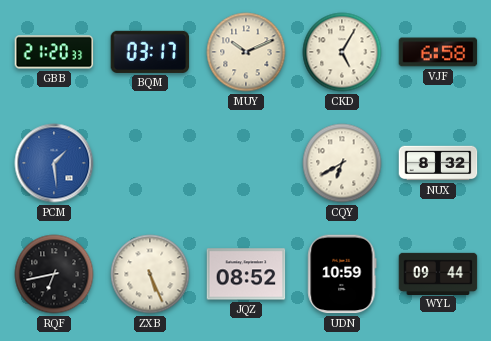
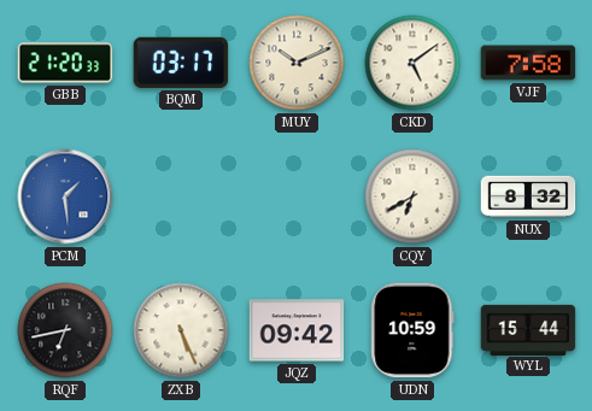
CKD: 5:05 -> 5:09 (412, 63)
VJF: 6:58 -> 7:58 (528, 63)
JQZ: 08:52 -> 09:42 (297, 330)
WYL: 09:44 -> 15:44 (528, 329)
